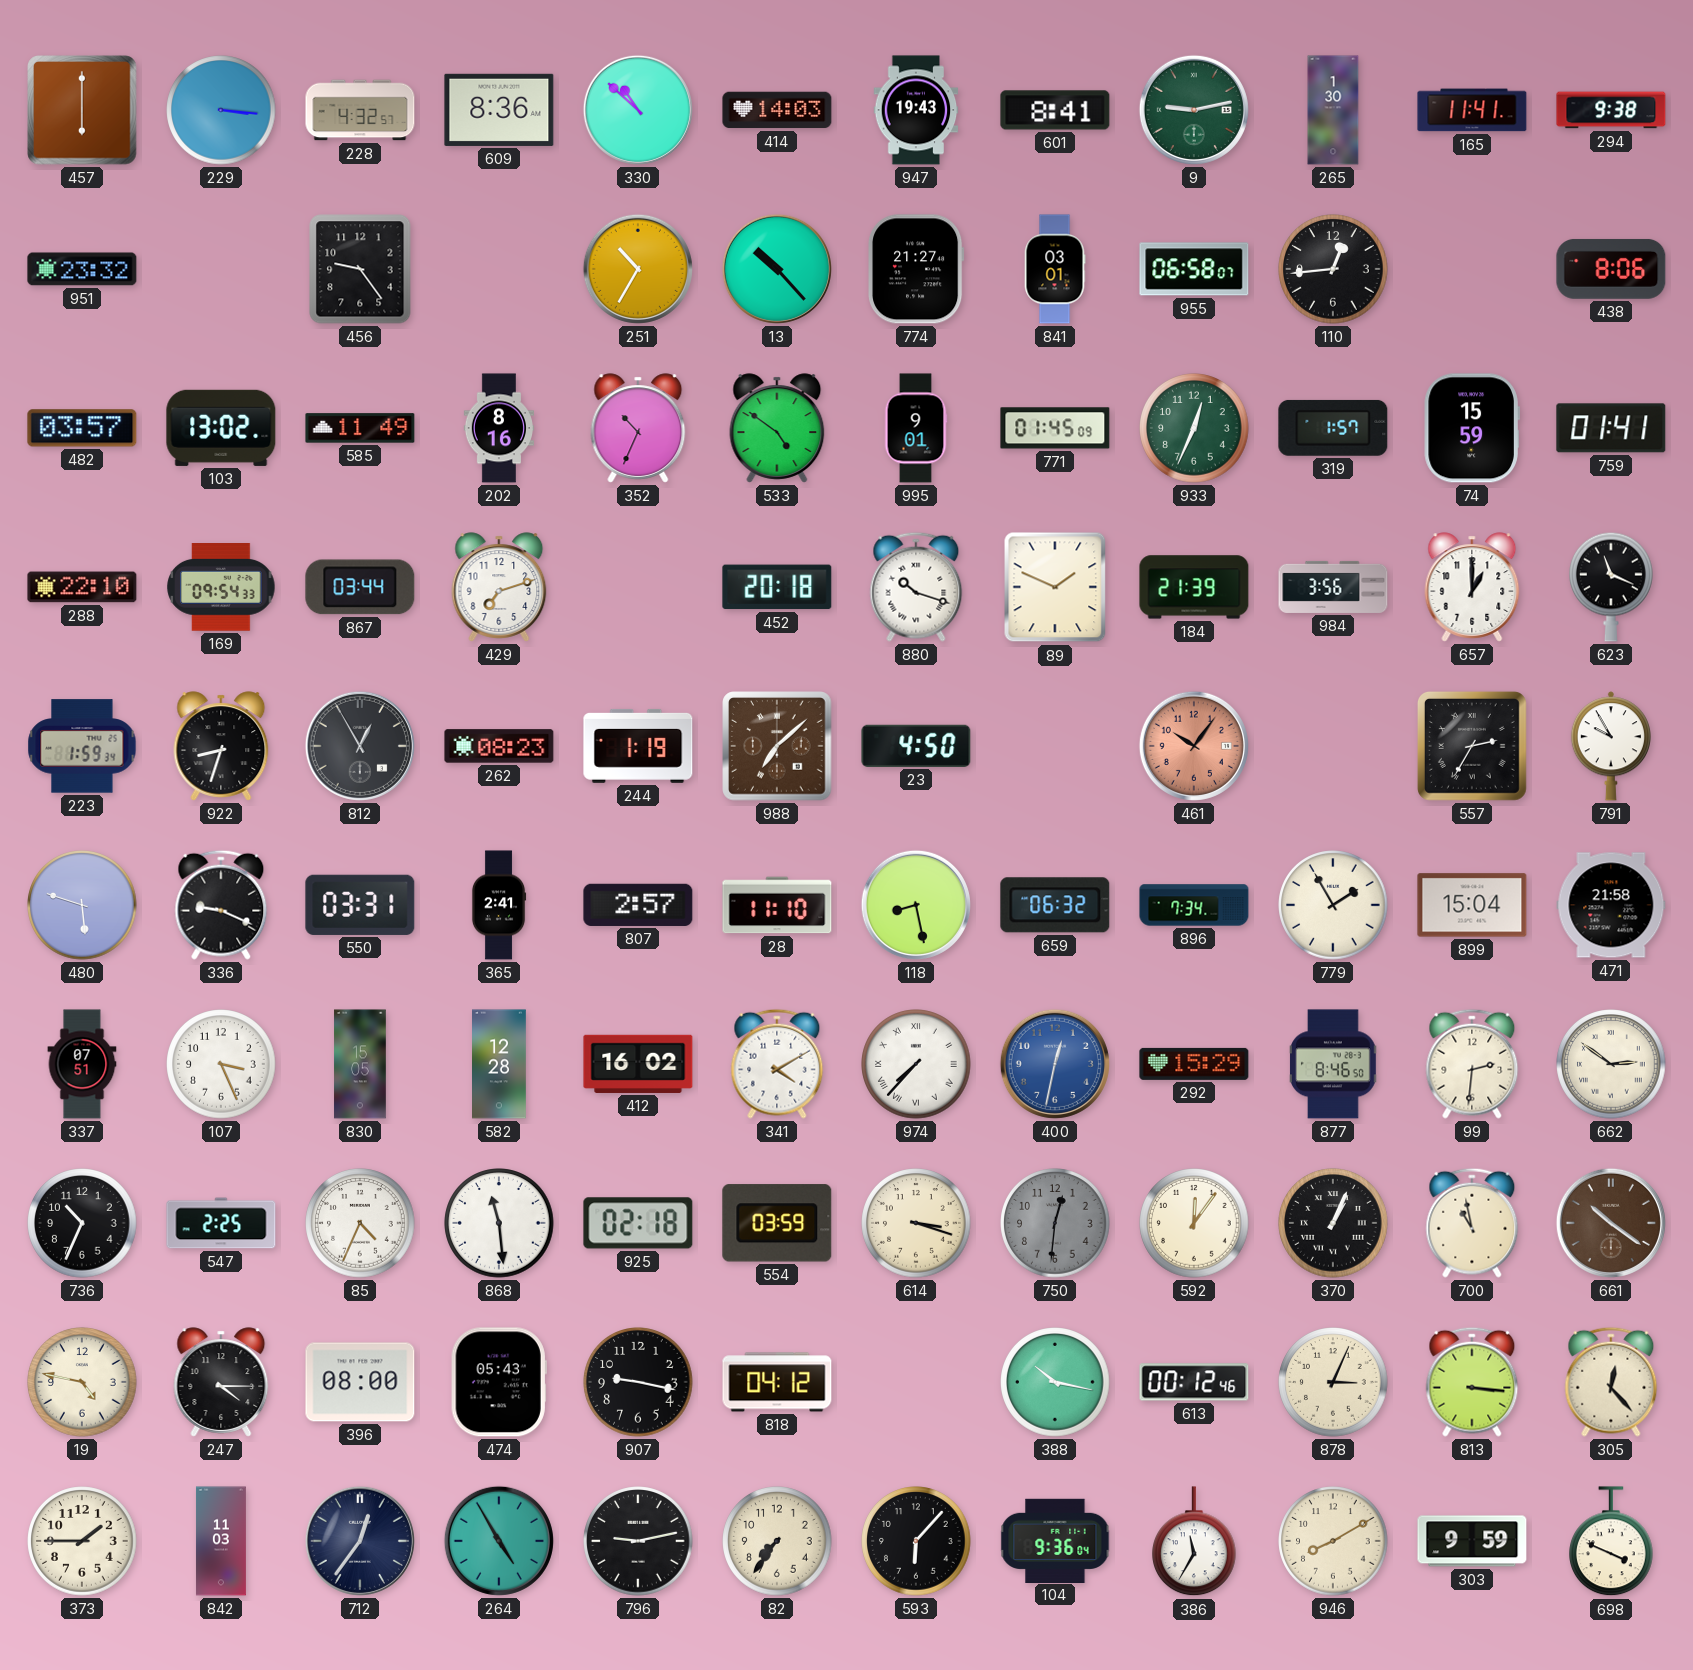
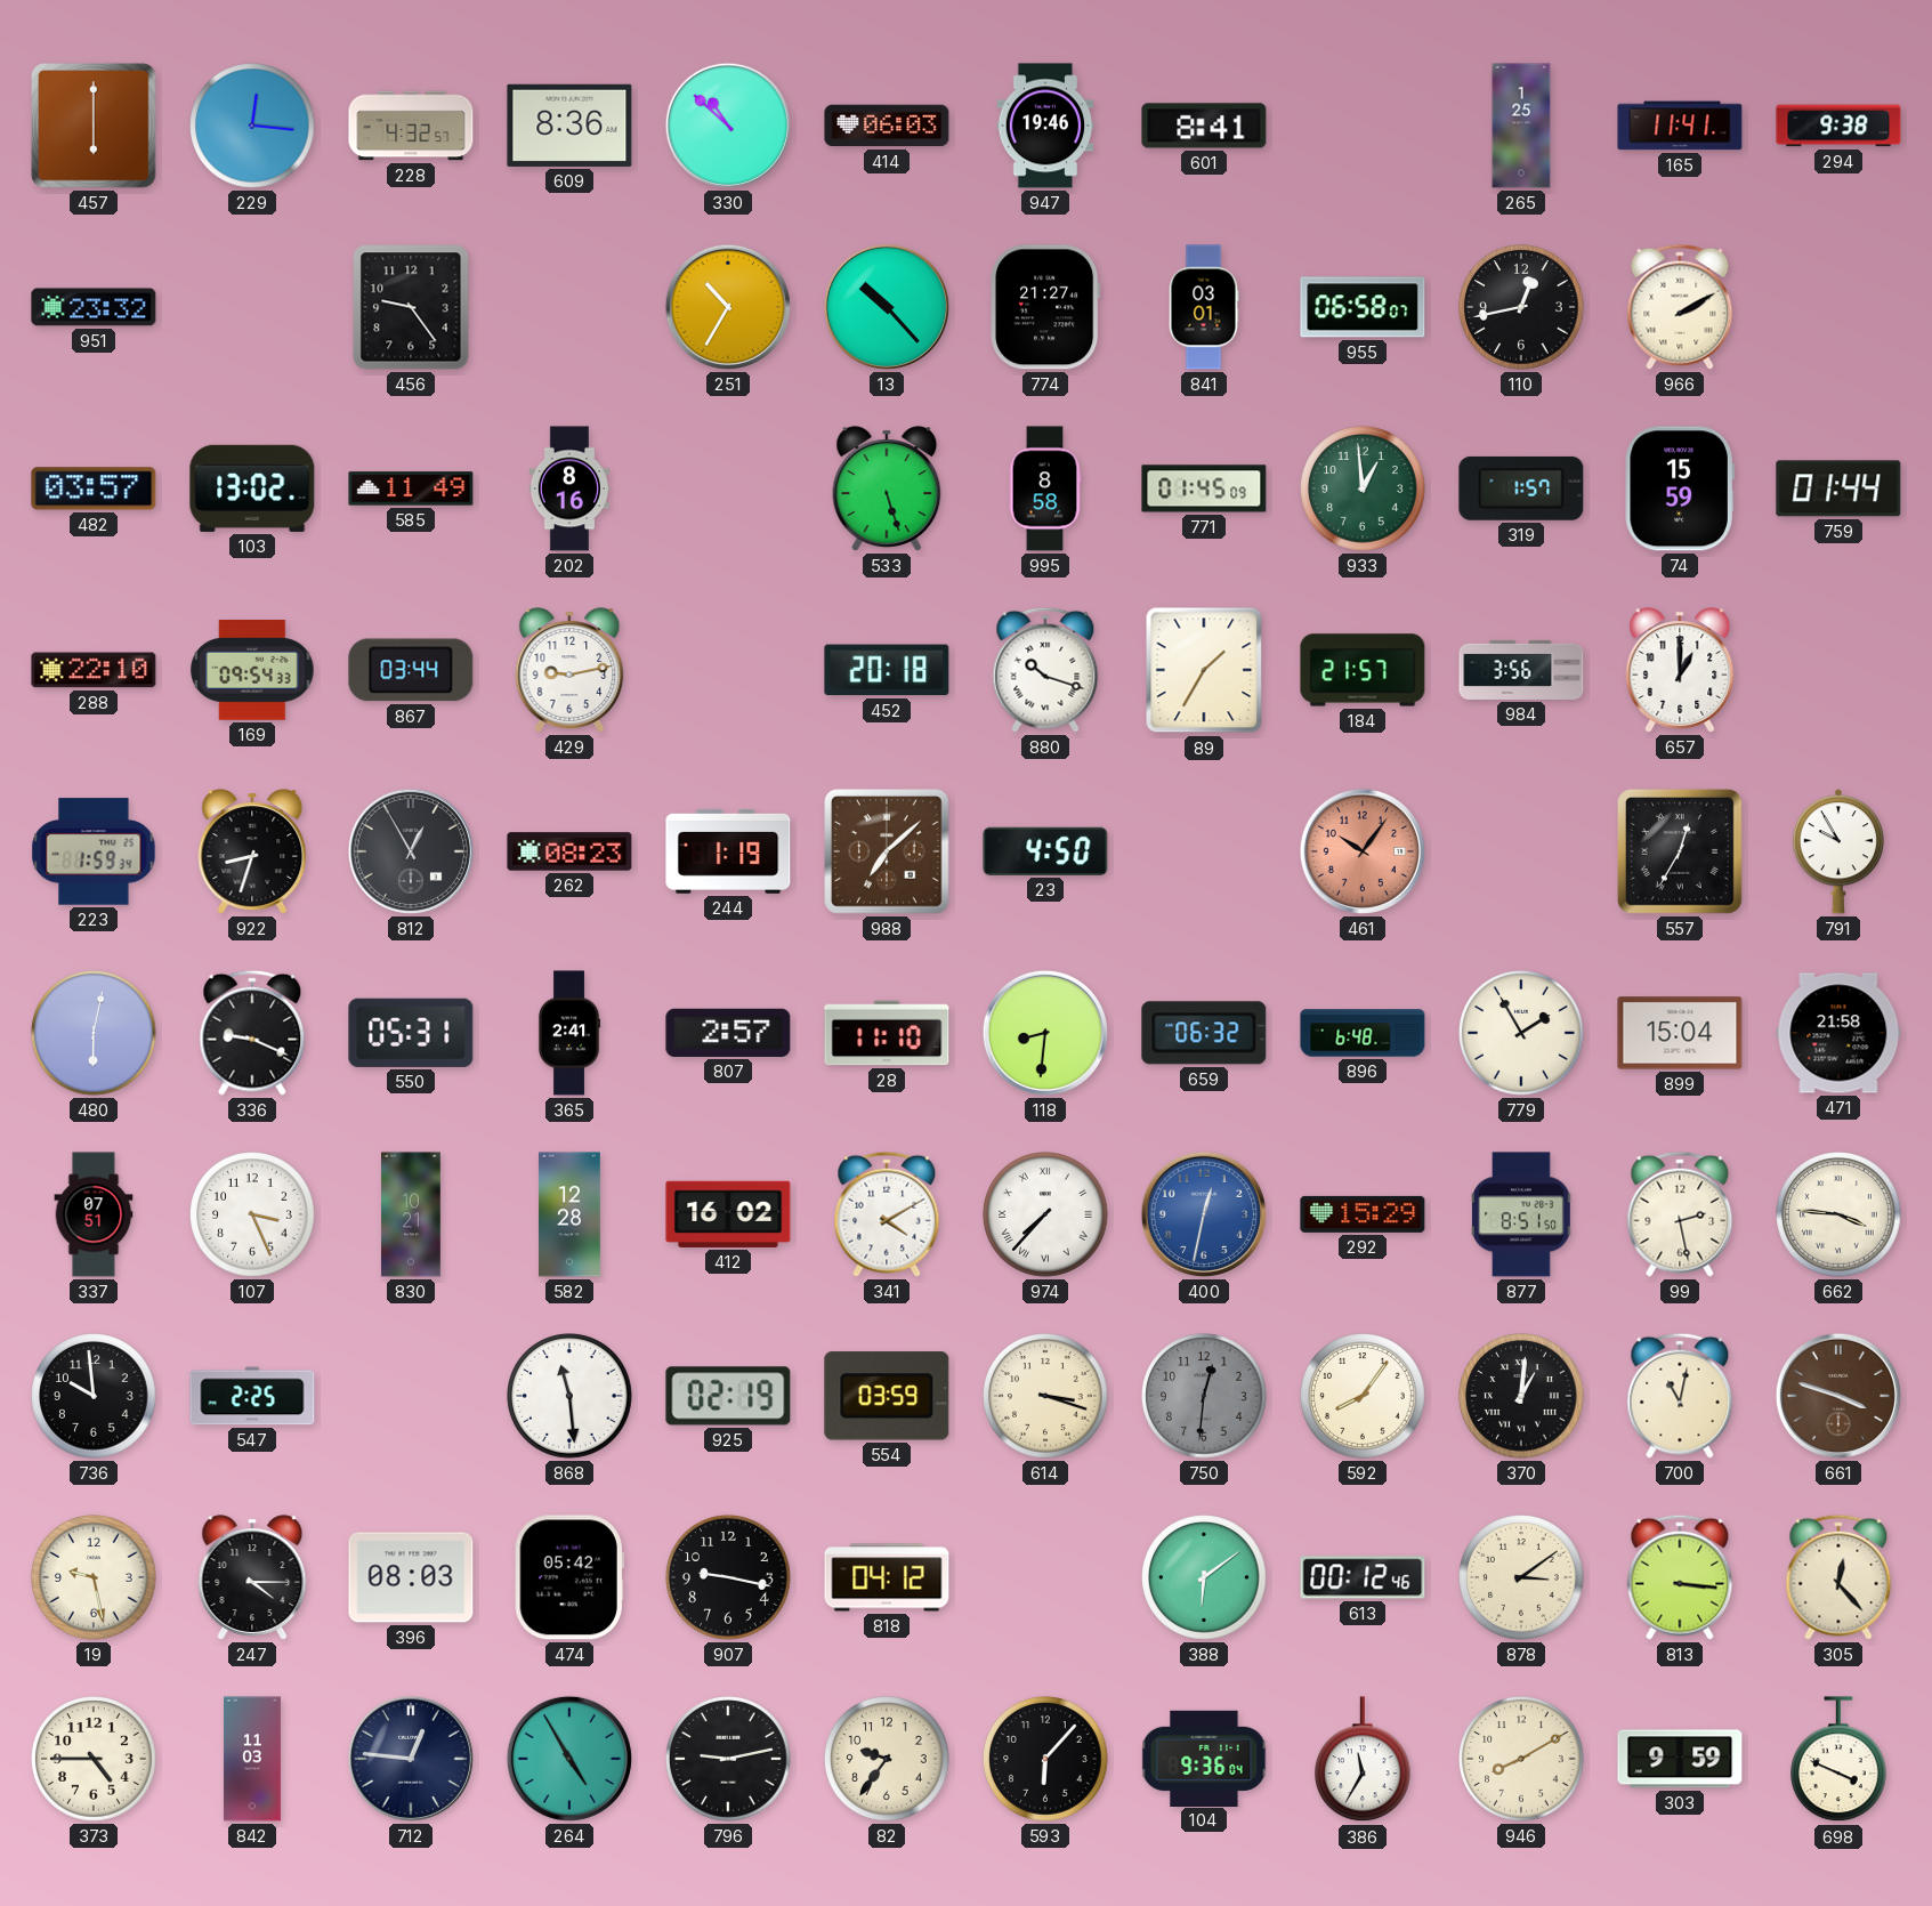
229: 3:16 -> 12:16 (252, 126)
414: 14:03 -> 06:03 (887, 126)
947: 19:43 -> 19:46 (1045, 126)
9: 9:13 -> none (1194, 110)
265: 1:30 -> 1:25 (1521, 126)
110: 12:44 -> 12:43 (1521, 307)
966: none -> 2:10 (1680, 307)
438: 8:06 -> none (1611, 269)
352: 10:34 -> none (638, 428)
533: 4:51 -> 5:27 (887, 488)
995: 9:01 -> 8:58 (1045, 488)
933: 12:34 -> 12:59 (1363, 488)
759: 01:41 -> 01:44 (1838, 488)
429: 7:12 -> 9:13 (569, 670)
89: 1:49 -> 1:35 (1204, 670)
184: 21:39 -> 21:57 (1363, 670)
623: 11:19 -> none (1612, 587)
557: 2:35 -> 12:35 (1680, 851)
480: 5:48 -> 6:02 (94, 1033)
550: 03:31 -> 05:31 (411, 1033)
118: 8:28 -> 8:31 (1045, 1033)
896: 7:34 -> 6:48 (1363, 1033)
830: 15:05 -> 10:21 (411, 1214)
877: 8:46 -> 8:51 (1522, 1214)
99: 2:31 -> 2:28 (1680, 1214)
662: 2:51 -> 3:46 (1838, 1214)
736: 10:34 -> 9:59 (94, 1396)
85: 4:34 -> none (360, 1223)
925: 02:18 -> 02:19 (728, 1396)
592: 12:06 -> 8:06 (1363, 1396)
370: 1:04 -> 1:01 (1521, 1396)
700: 10:58 -> 11:02 (1680, 1396)
661: 10:21 -> 3:48 (1838, 1396)
19: 4:47 -> 9:28 (94, 1577)
396: 08:00 -> 08:03 (411, 1577)
474: 05:43 -> 05:42 (569, 1577)
388: 10:17 -> 6:09 (1204, 1577)
878: 3:04 -> 3:09 (1521, 1577)
373: 1:45 -> 4:45 (94, 1759)
712: 12:36 -> 12:46 (411, 1759)
82: 7:36 -> 9:36 (887, 1759)
